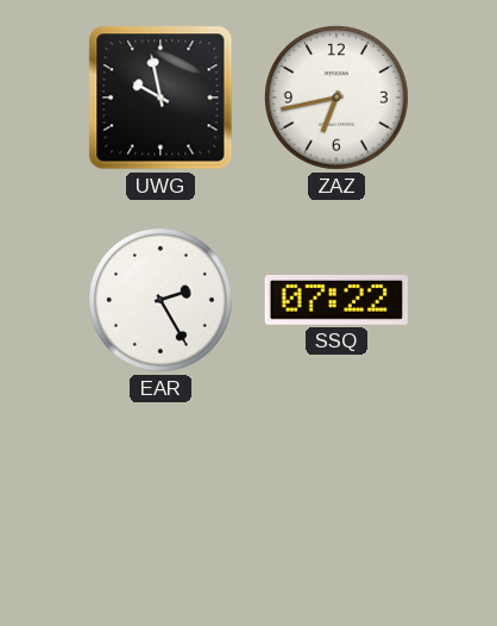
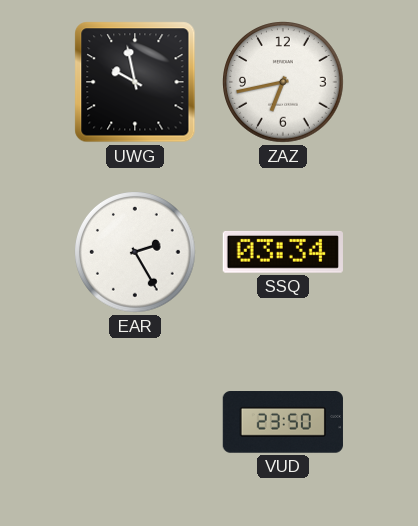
SSQ: 07:22 -> 03:34 (283, 252)
VUD: none -> 23:50 (283, 423)
